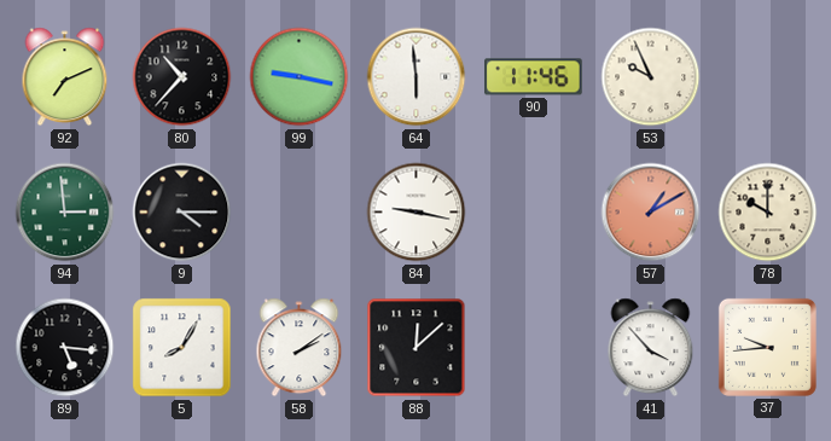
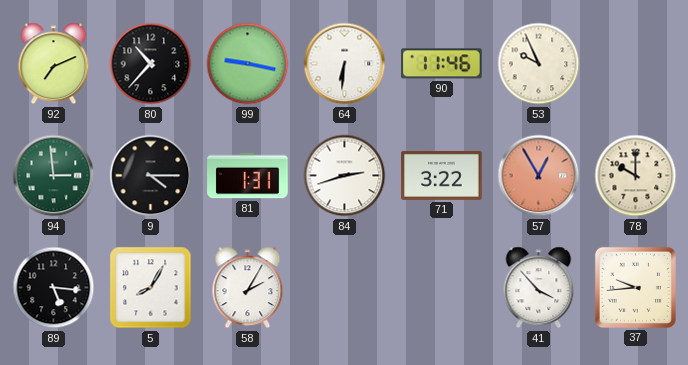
64: 5:59 -> 6:31 (345, 64)
81: none -> 1:31 (248, 176)
84: 9:17 -> 2:42 (345, 176)
71: none -> 3:22 (442, 175)
57: 1:10 -> 12:55 (539, 176)
58: 2:09 -> 2:05 (248, 288)
88: 12:08 -> none (417, 348)
